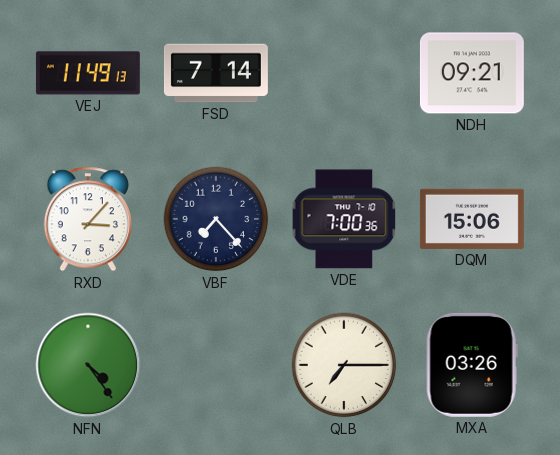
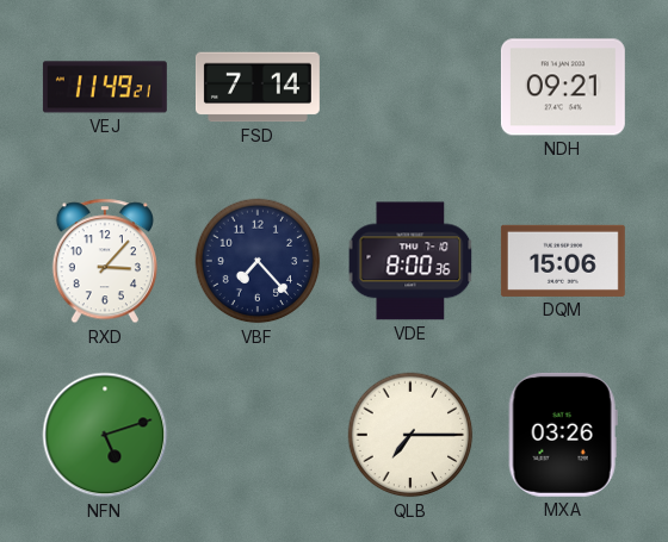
VEJ: 11:49:13 -> 11:49:21 (105, 87)
VDE: 7:00 -> 8:00 (410, 261)
NFN: 4:24 -> 5:12 (105, 435)
